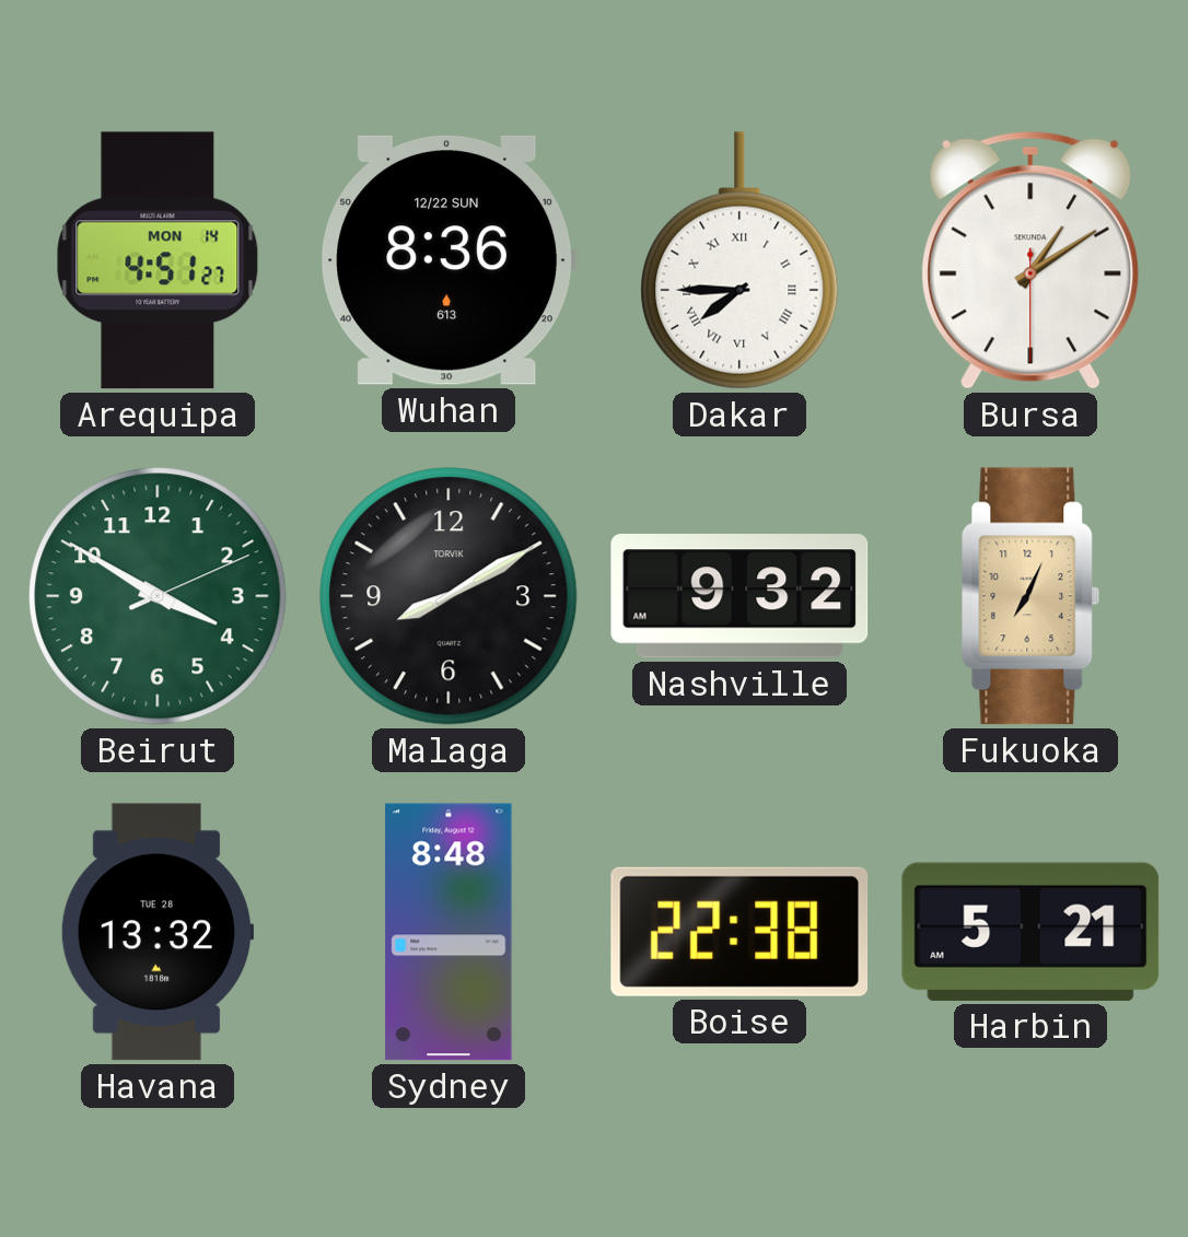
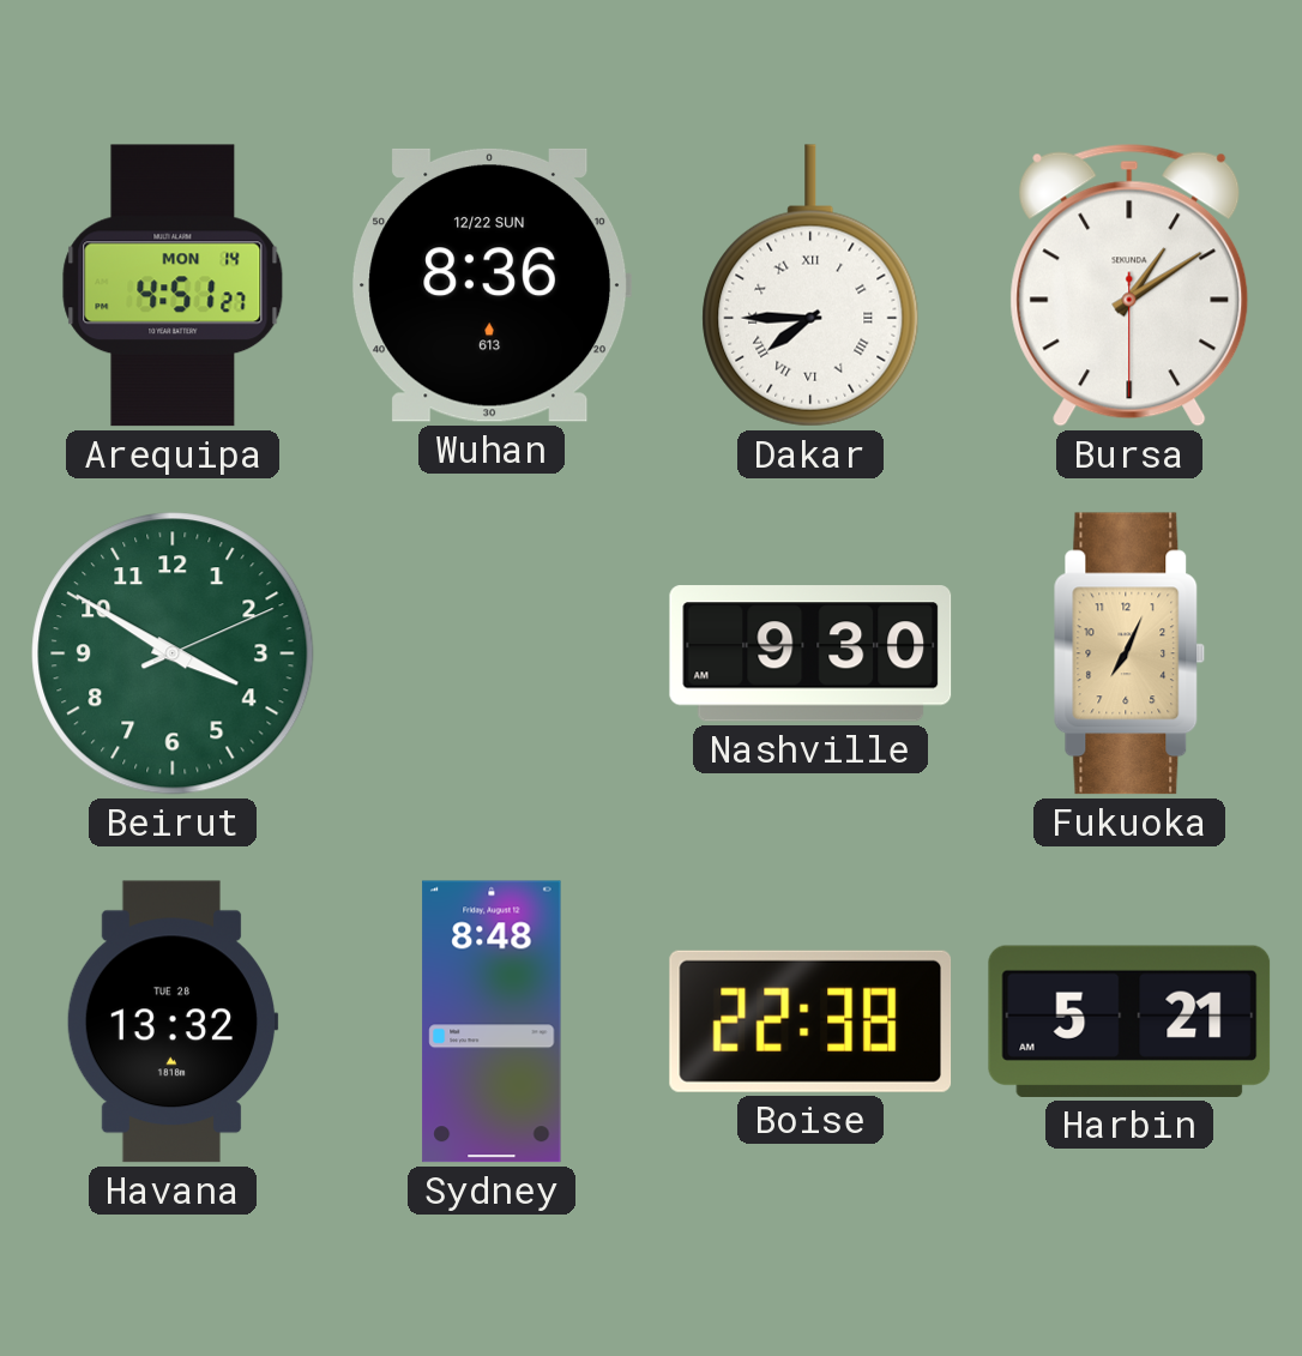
Malaga: 8:10 -> none (449, 596)
Nashville: 9:32 -> 9:30 (810, 653)
